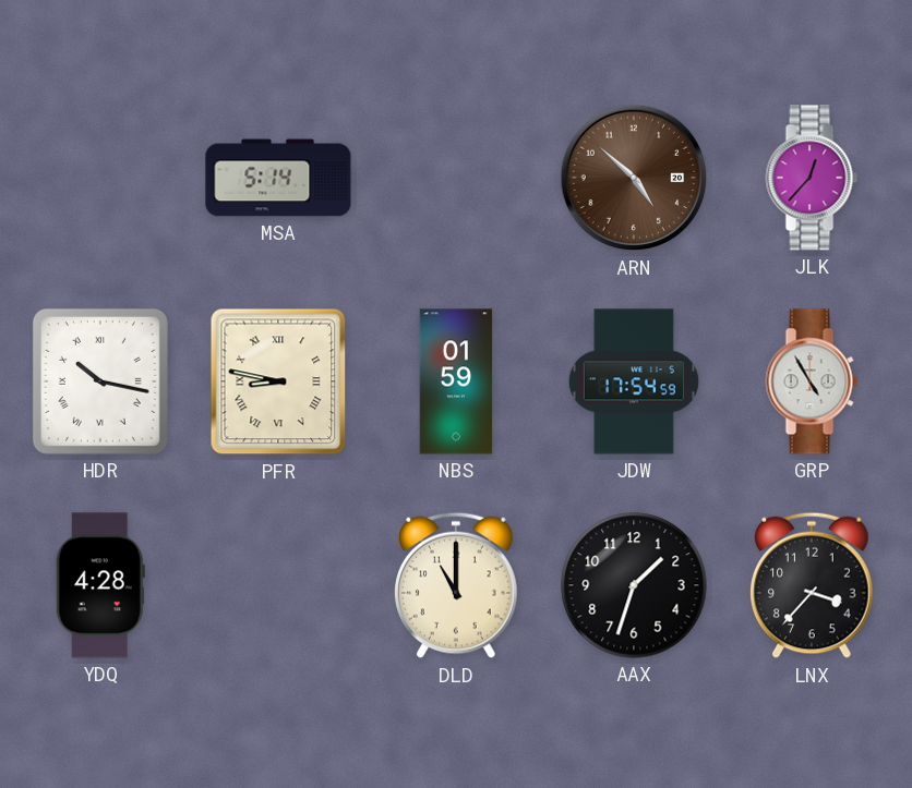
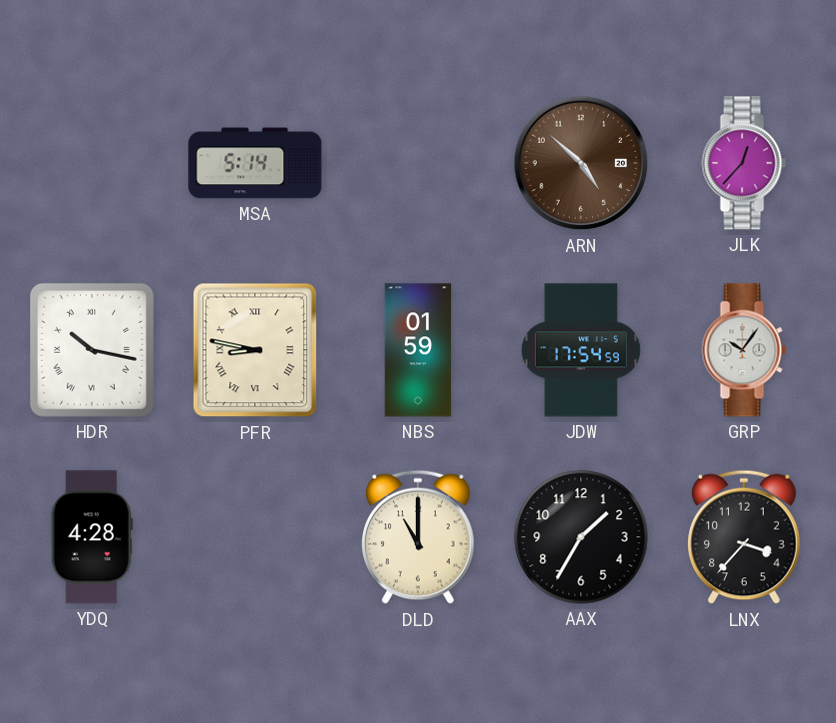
GRP: 4:55 -> 10:06 (744, 350)
AAX: 1:33 -> 1:35 (581, 537)
